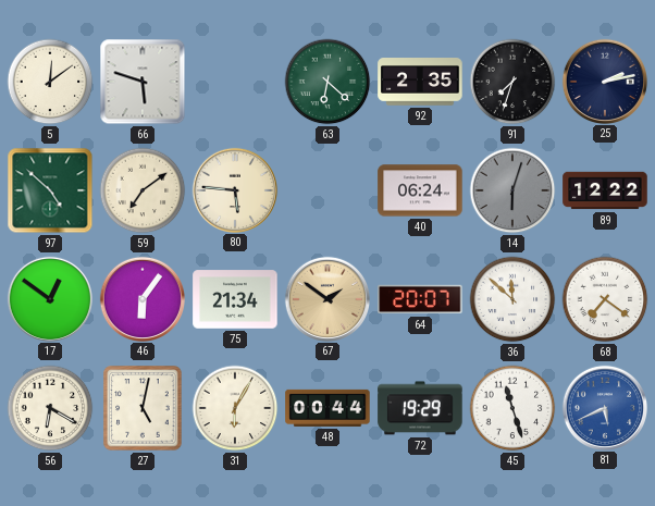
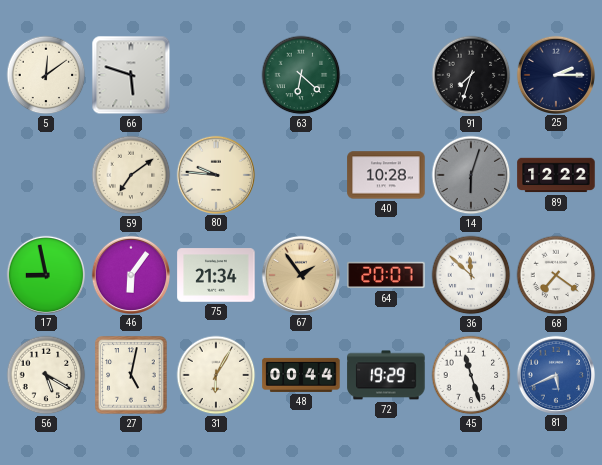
92: 2:35 -> none (420, 82)
25: 2:13 -> 2:15 (555, 74)
97: 4:52 -> none (50, 190)
80: 5:46 -> 9:46 (215, 174)
40: 06:24 -> 10:28 (386, 175)
17: 12:51 -> 8:58 (45, 274)
67: 1:51 -> 1:54 (300, 274)
56: 6:20 -> 5:20 (46, 375)
